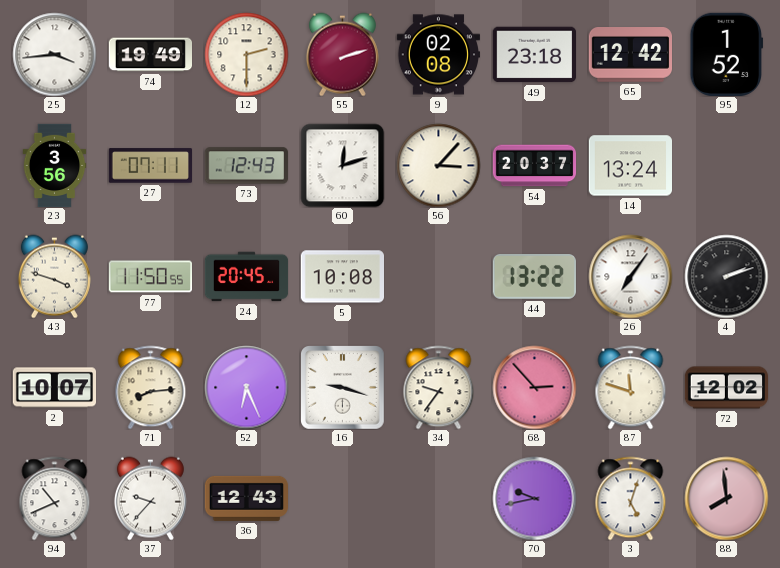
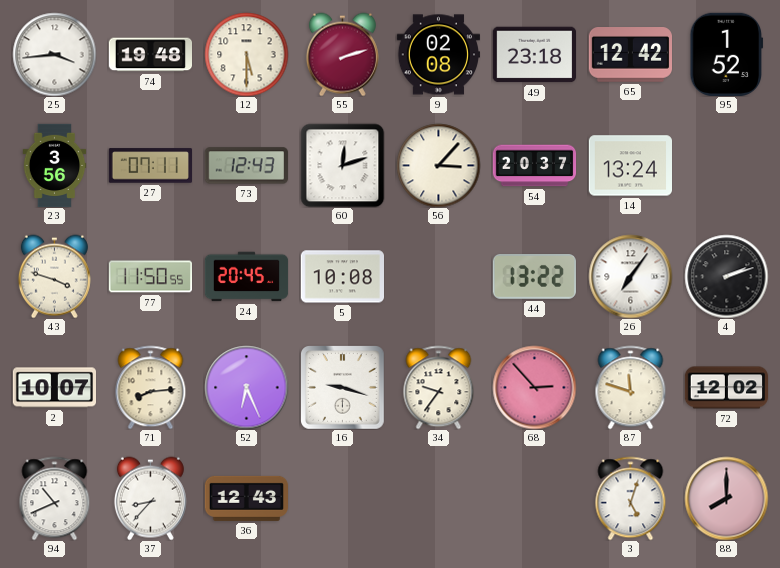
74: 19:49 -> 19:48 (150, 55)
12: 2:30 -> 5:30 (246, 54)
37: 9:37 -> 8:37 (150, 498)
70: 9:43 -> none (534, 498)
88: 7:59 -> 8:00 (726, 498)
